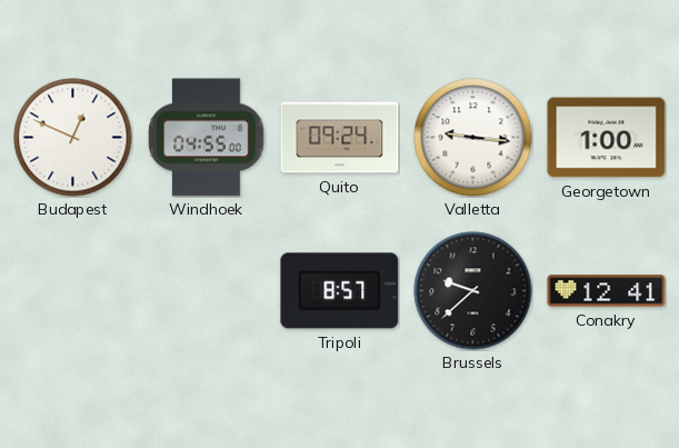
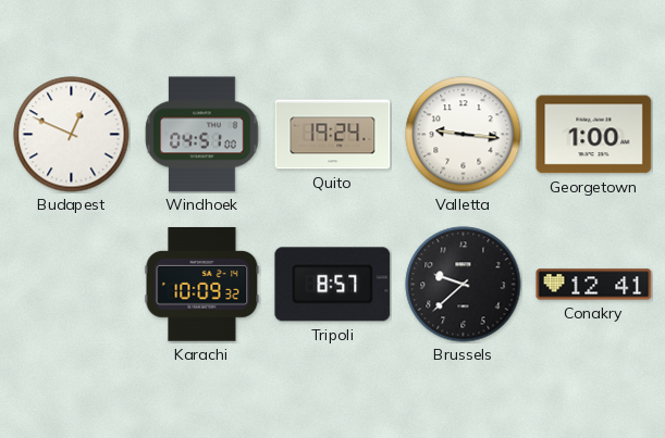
Windhoek: 04:55 -> 04:51 (202, 135)
Quito: 09:24 -> 19:24 (333, 135)
Karachi: none -> 10:09 (202, 285)
